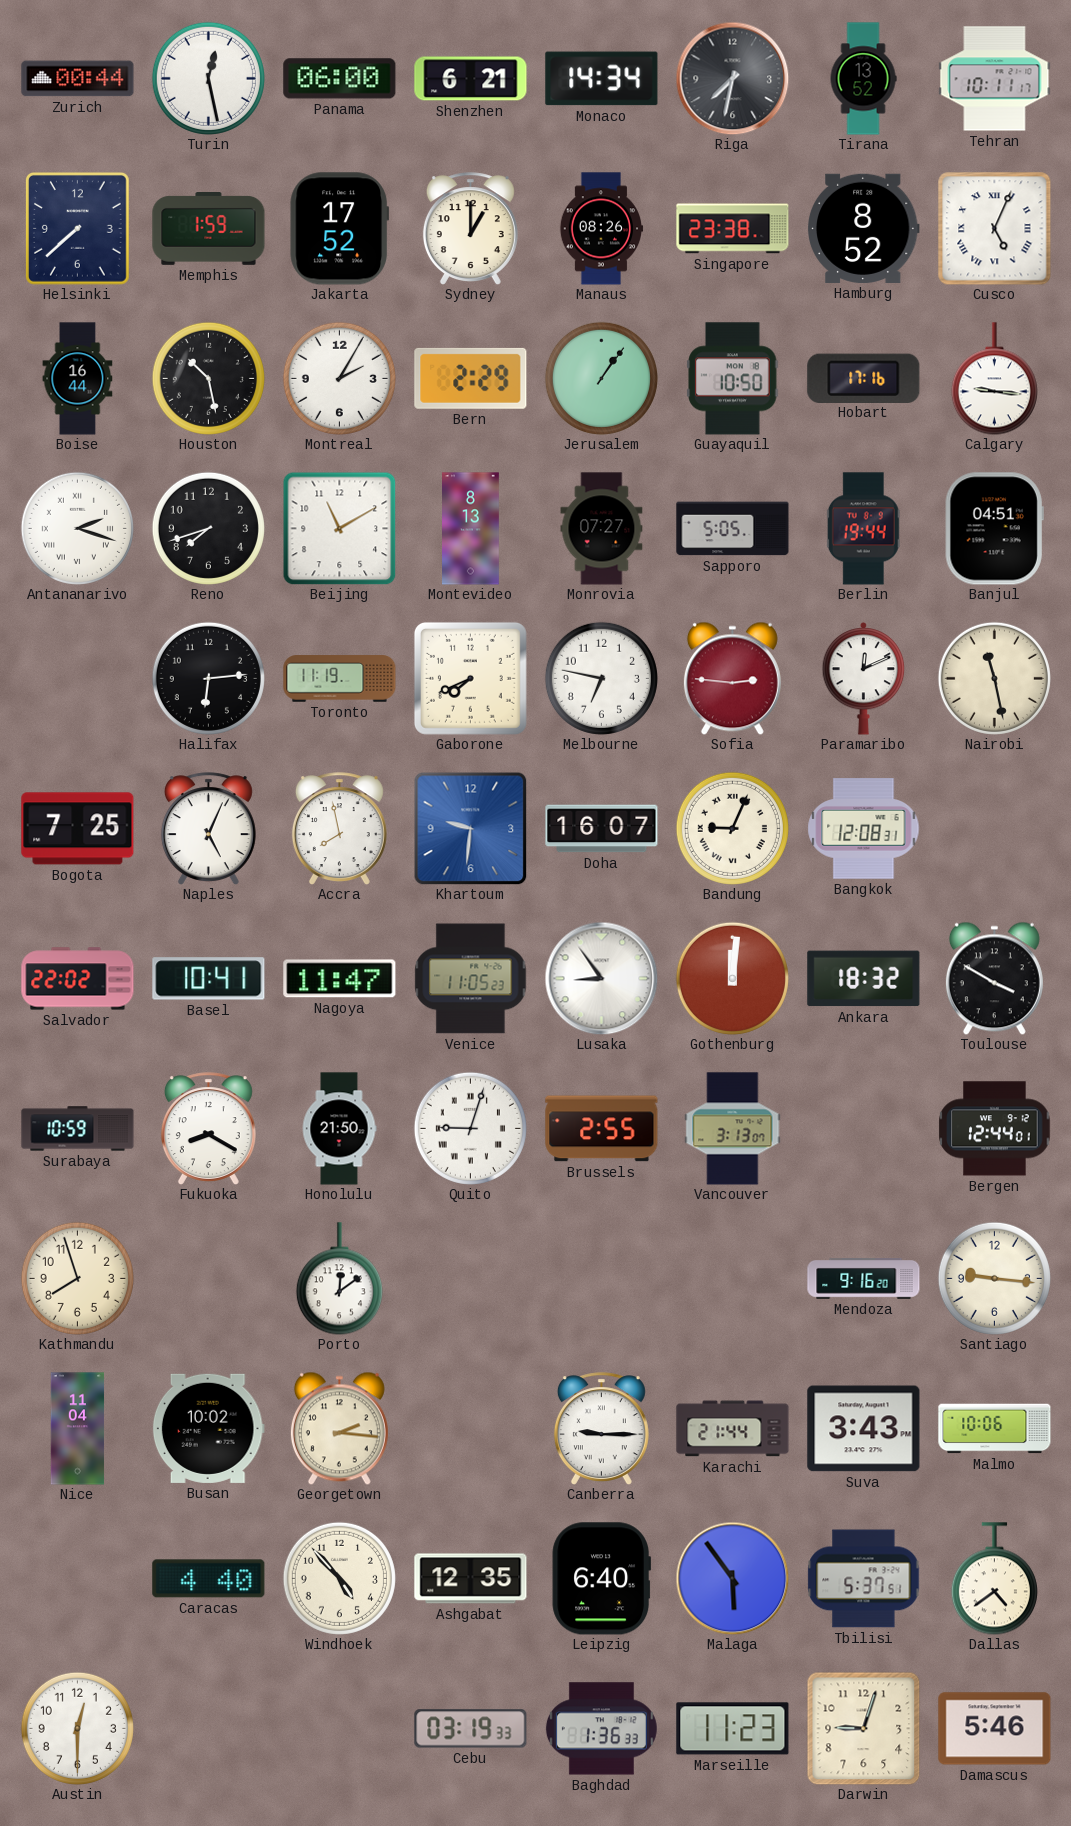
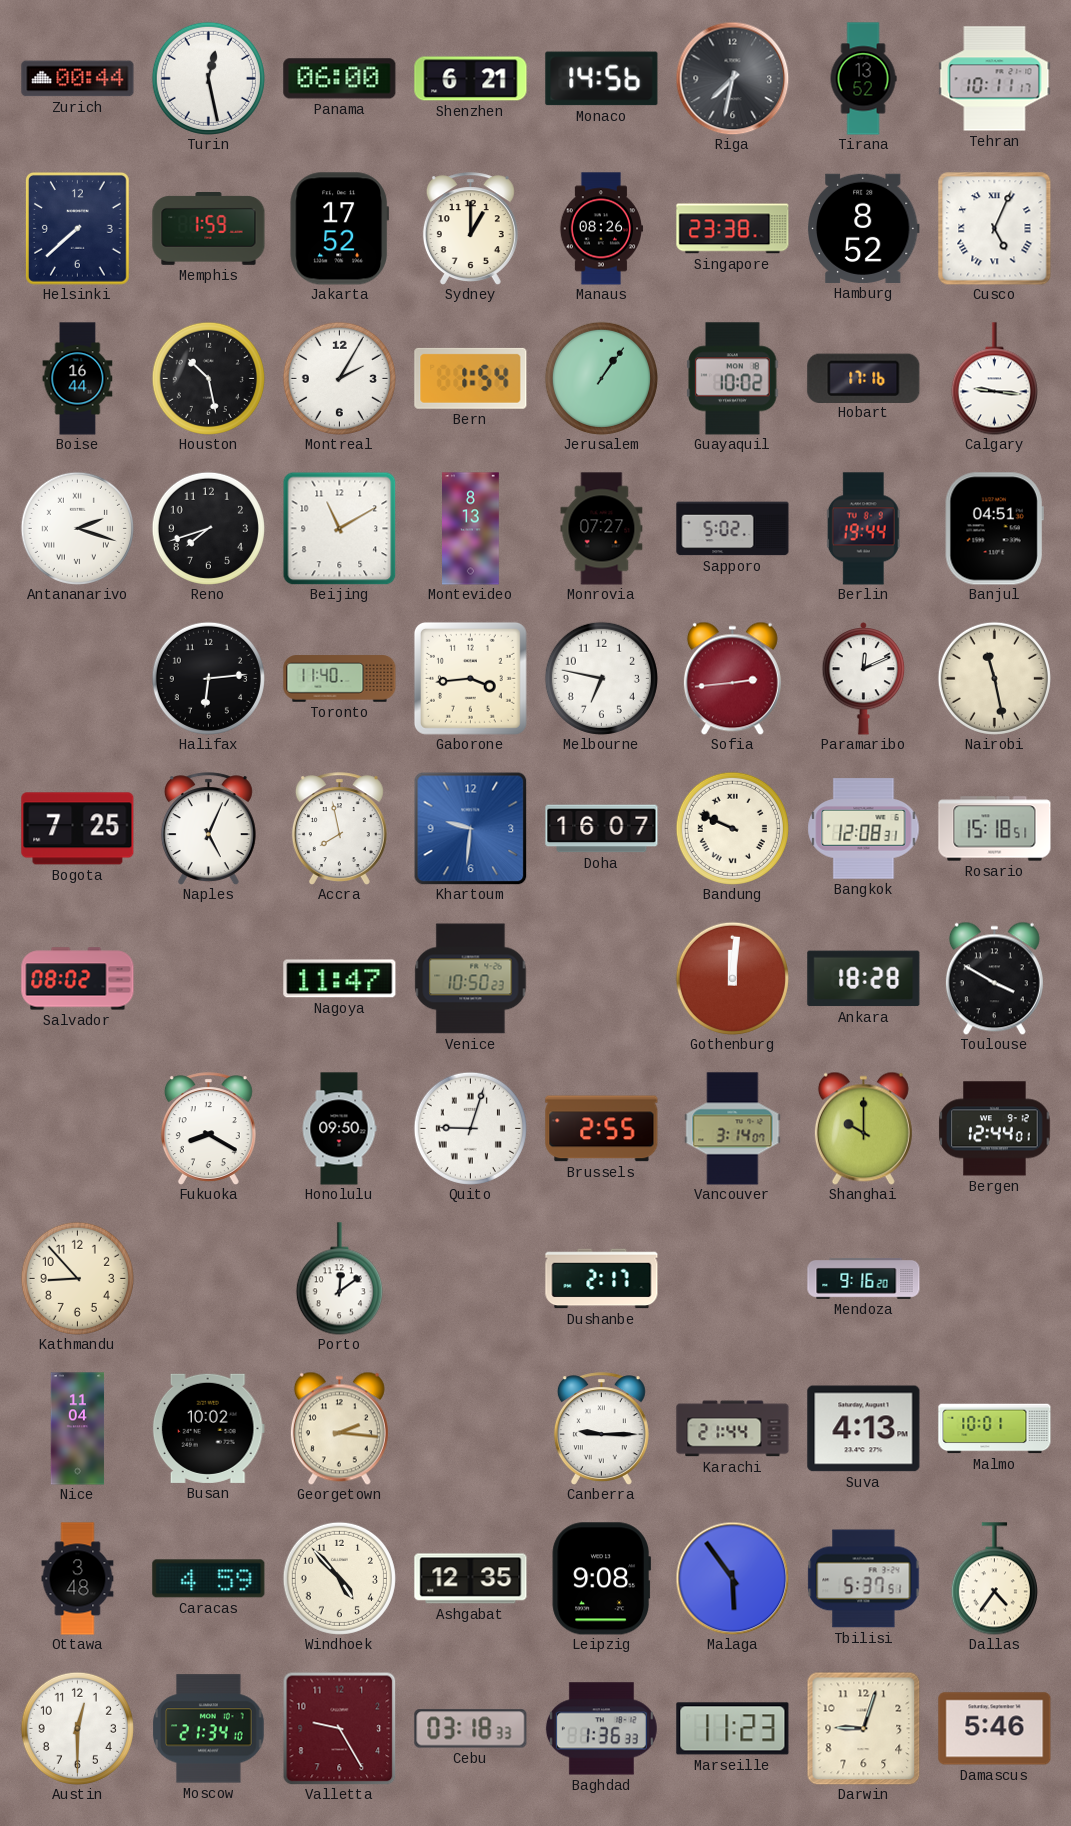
Monaco: 14:34 -> 14:56 (602, 79)
Bern: 2:29 -> 1:54 (471, 378)
Guayaquil: 10:50 -> 10:02 (733, 379)
Sapporo: 5:05 -> 5:02 (733, 529)
Toronto: 11:19 -> 11:40 (340, 679)
Gaborone: 7:41 -> 3:44 (470, 678)
Sofia: 2:46 -> 2:44 (732, 678)
Bandung: 9:04 -> 9:49 (732, 828)
Rosario: none -> 15:18 (995, 829)
Salvador: 22:02 -> 08:02 (78, 979)
Basel: 10:41 -> none (209, 979)
Venice: 11:05 -> 10:50 (471, 979)
Lusaka: 8:54 -> none (601, 978)
Ankara: 18:32 -> 18:28 (864, 979)
Surabaya: 10:59 -> none (78, 1129)
Honolulu: 21:50 -> 09:50 (339, 1129)
Vancouver: 3:13 -> 3:14 (733, 1129)
Shanghai: none -> 10:00 (863, 1128)
Kathmandu: 7:57 -> 8:53 (77, 1278)
Dushanbe: none -> 2:17 (602, 1279)
Santiago: 9:16 -> none (994, 1278)
Suva: 3:43 -> 4:13 (864, 1429)
Malmo: 10:06 -> 10:01 (995, 1429)
Ottawa: none -> 3:48 (78, 1579)
Caracas: 4:40 -> 4:59 (209, 1579)
Leipzig: 6:40 -> 9:08 (601, 1579)
Dallas: 4:39 -> 4:36 (994, 1579)
Moscow: none -> 21:34 (209, 1729)
Valletta: none -> 9:25 (339, 1728)
Cebu: 03:19 -> 03:18 (471, 1729)
